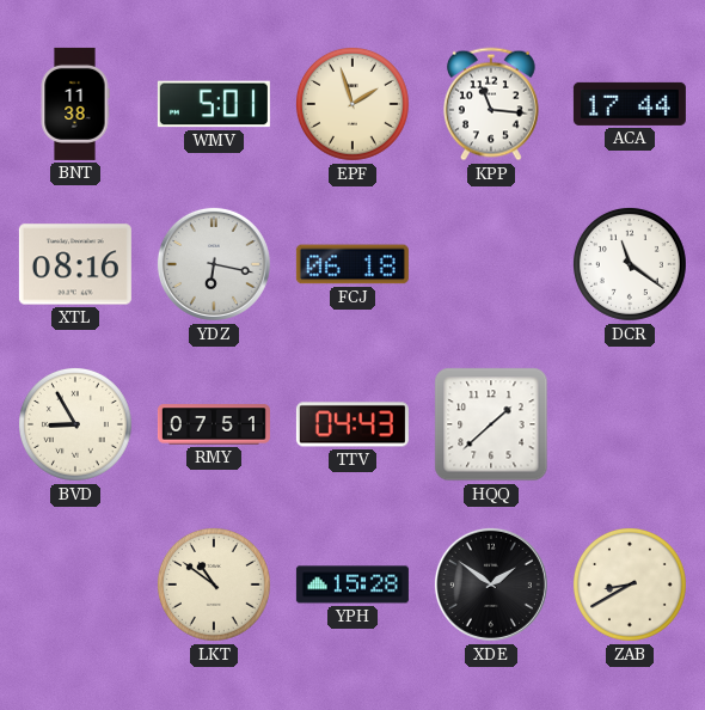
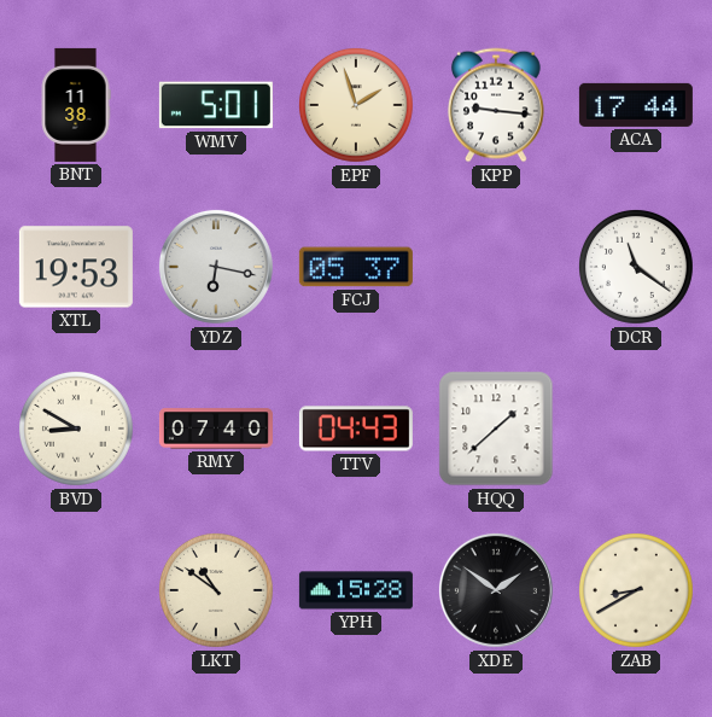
KPP: 11:16 -> 9:16 (496, 105)
XTL: 08:16 -> 19:53 (76, 267)
FCJ: 06:18 -> 05:37 (356, 267)
BVD: 8:55 -> 8:50 (76, 429)
RMY: 07:51 -> 07:40 (216, 429)
